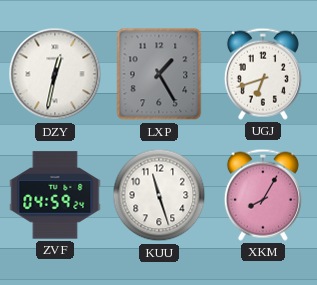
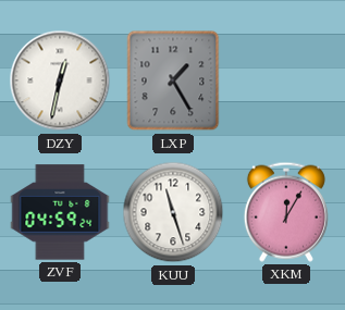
UGJ: 6:42 -> none (263, 74)
XKM: 8:05 -> 12:05 (286, 212)
